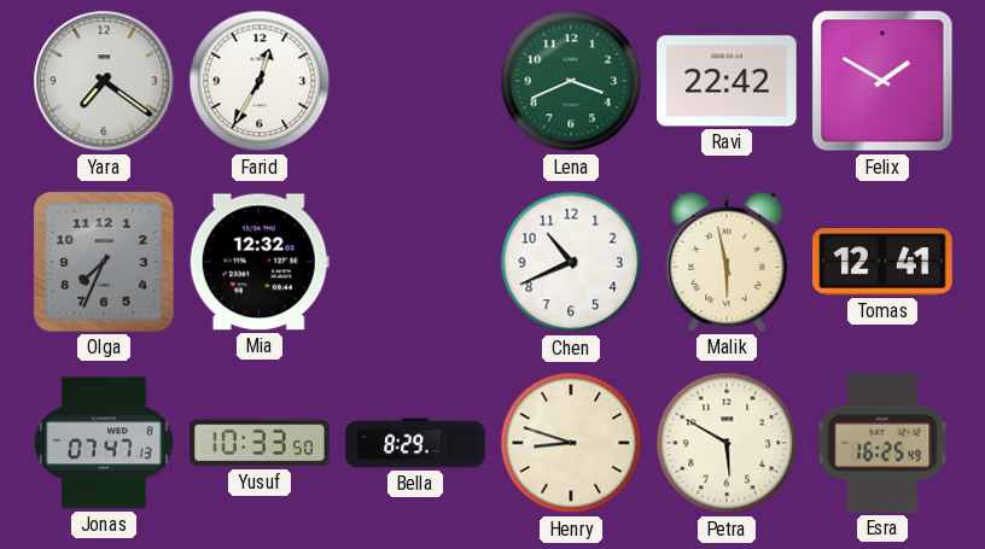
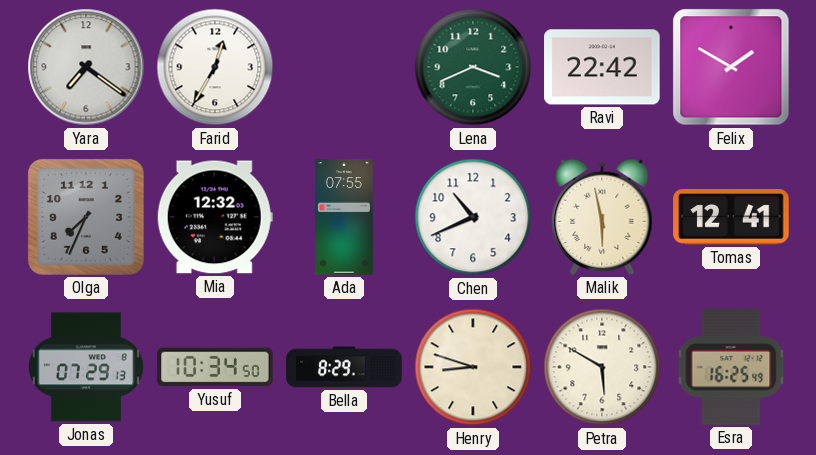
Ada: none -> 07:55 (345, 217)
Jonas: 07:47 -> 07:29 (86, 367)
Yusuf: 10:33 -> 10:34 (215, 367)
